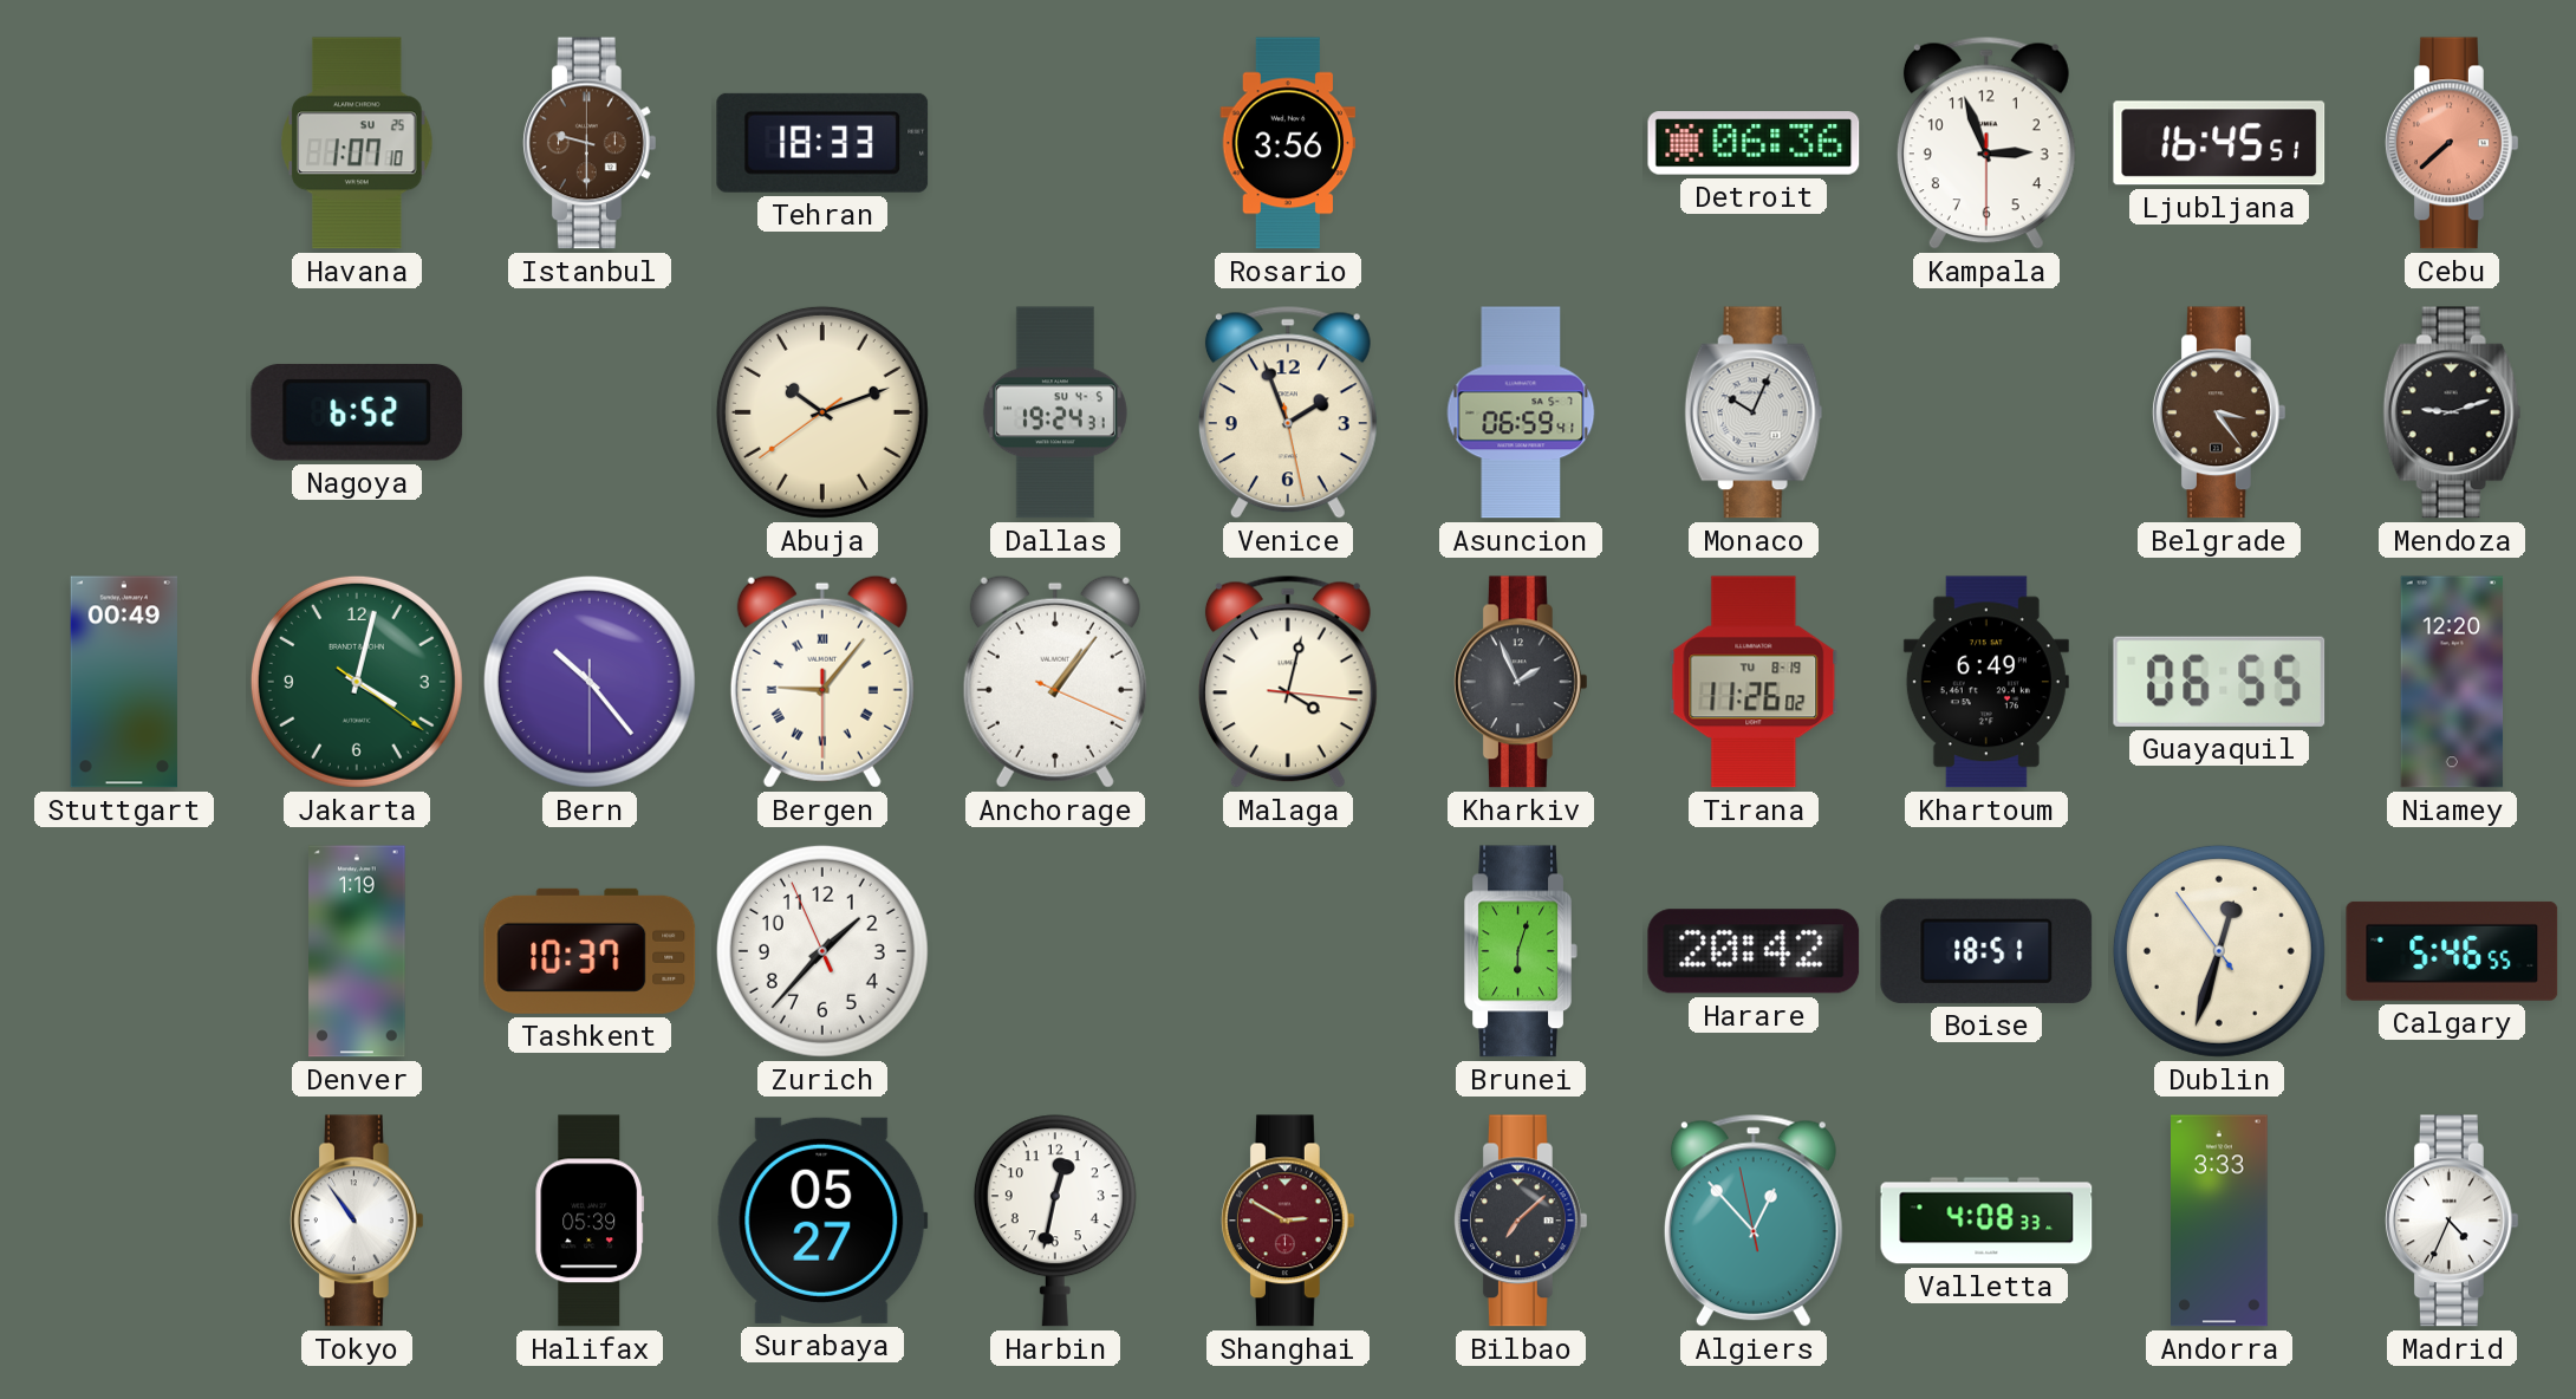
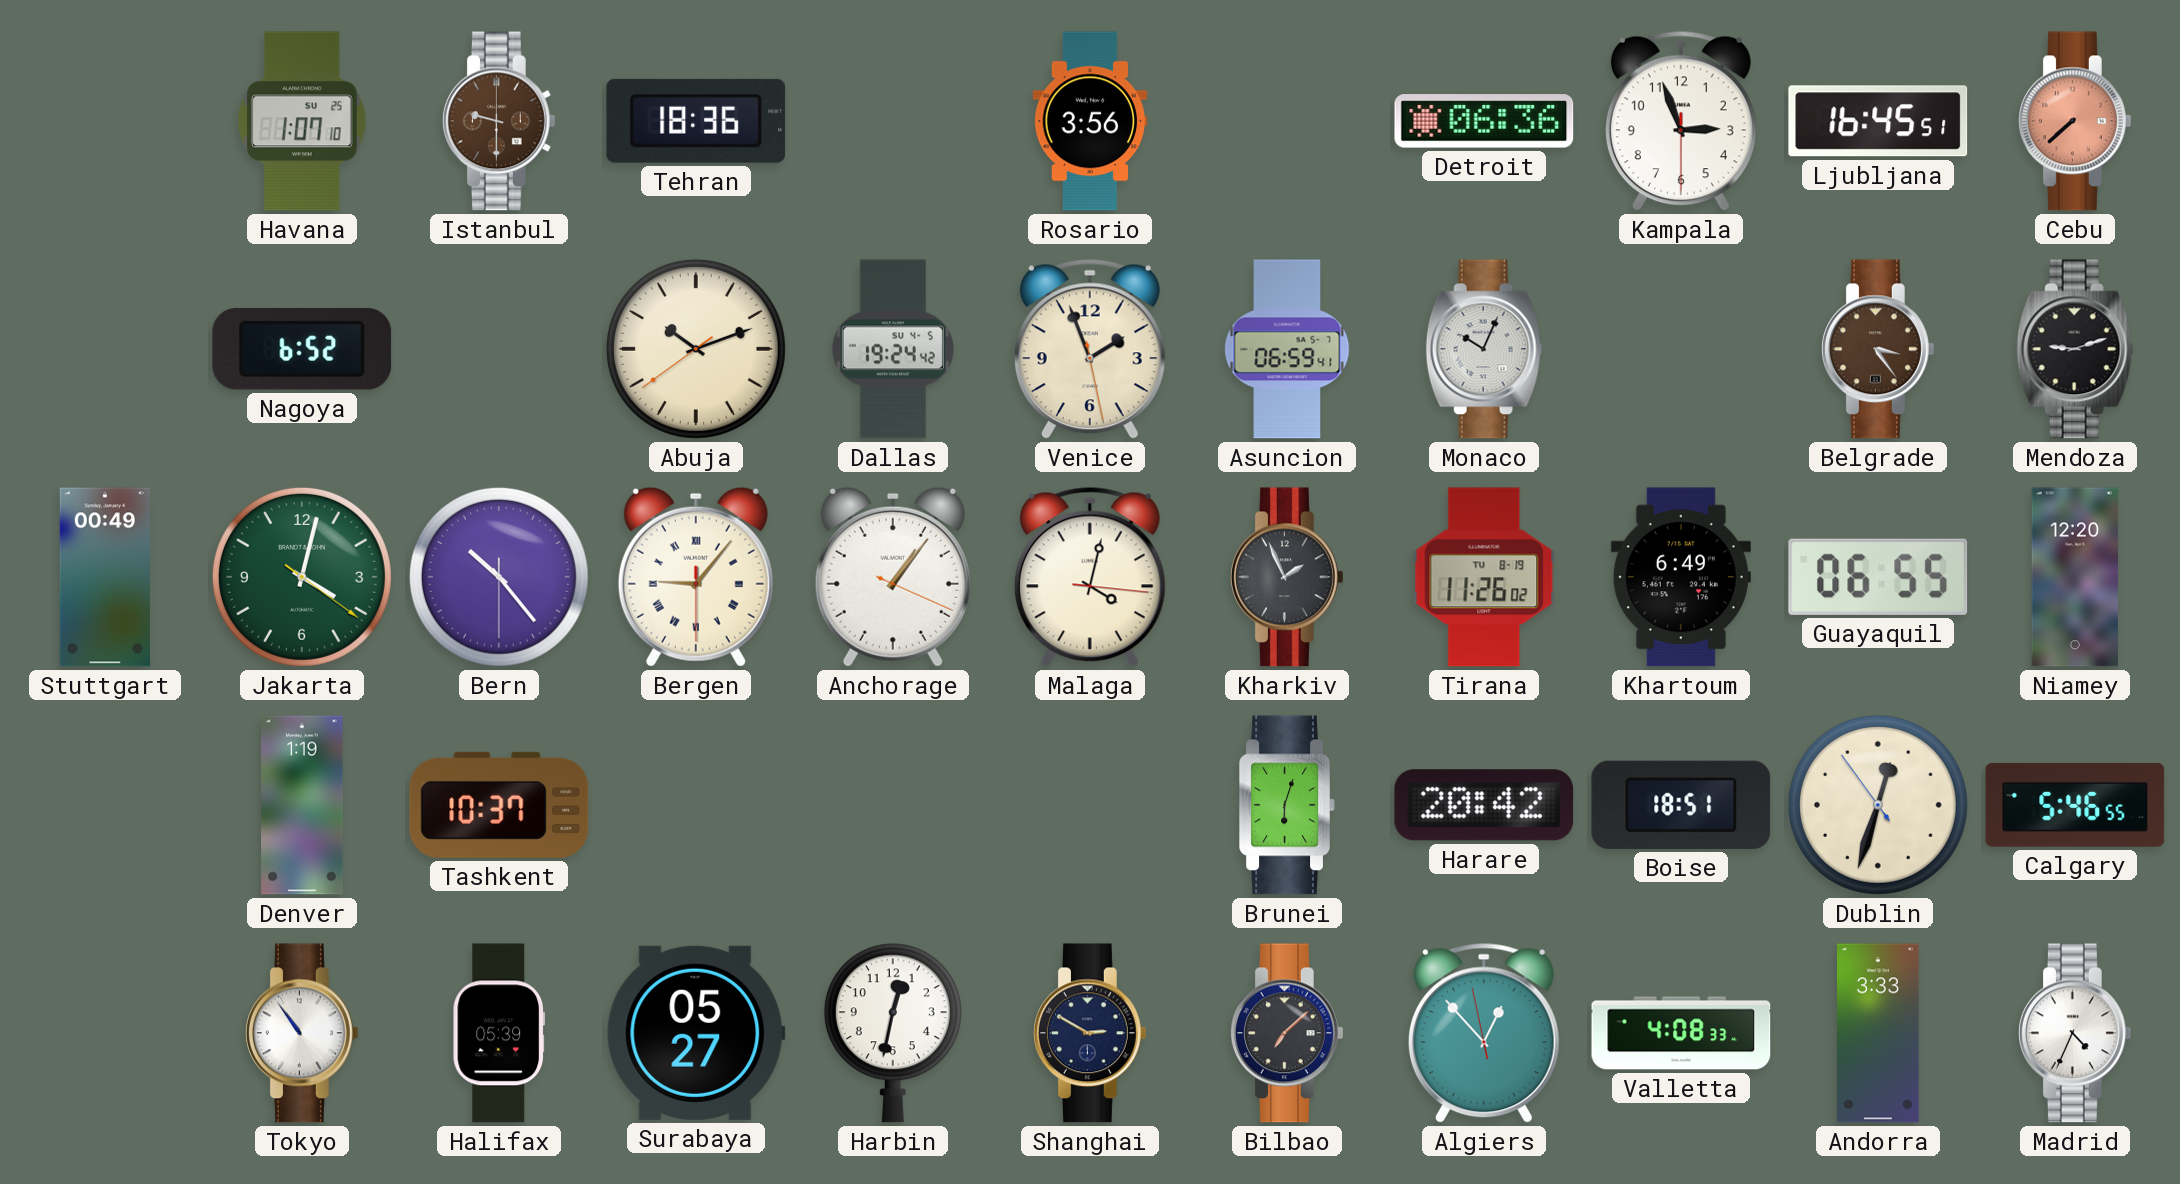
Tehran: 18:33 -> 18:36 (696, 121)
Dallas: 19:24:31 -> 19:24:42 (893, 349)
Zurich: 1:36 -> none (822, 951)
Shanghai dial: burgundy -> navy (1090, 1033)
